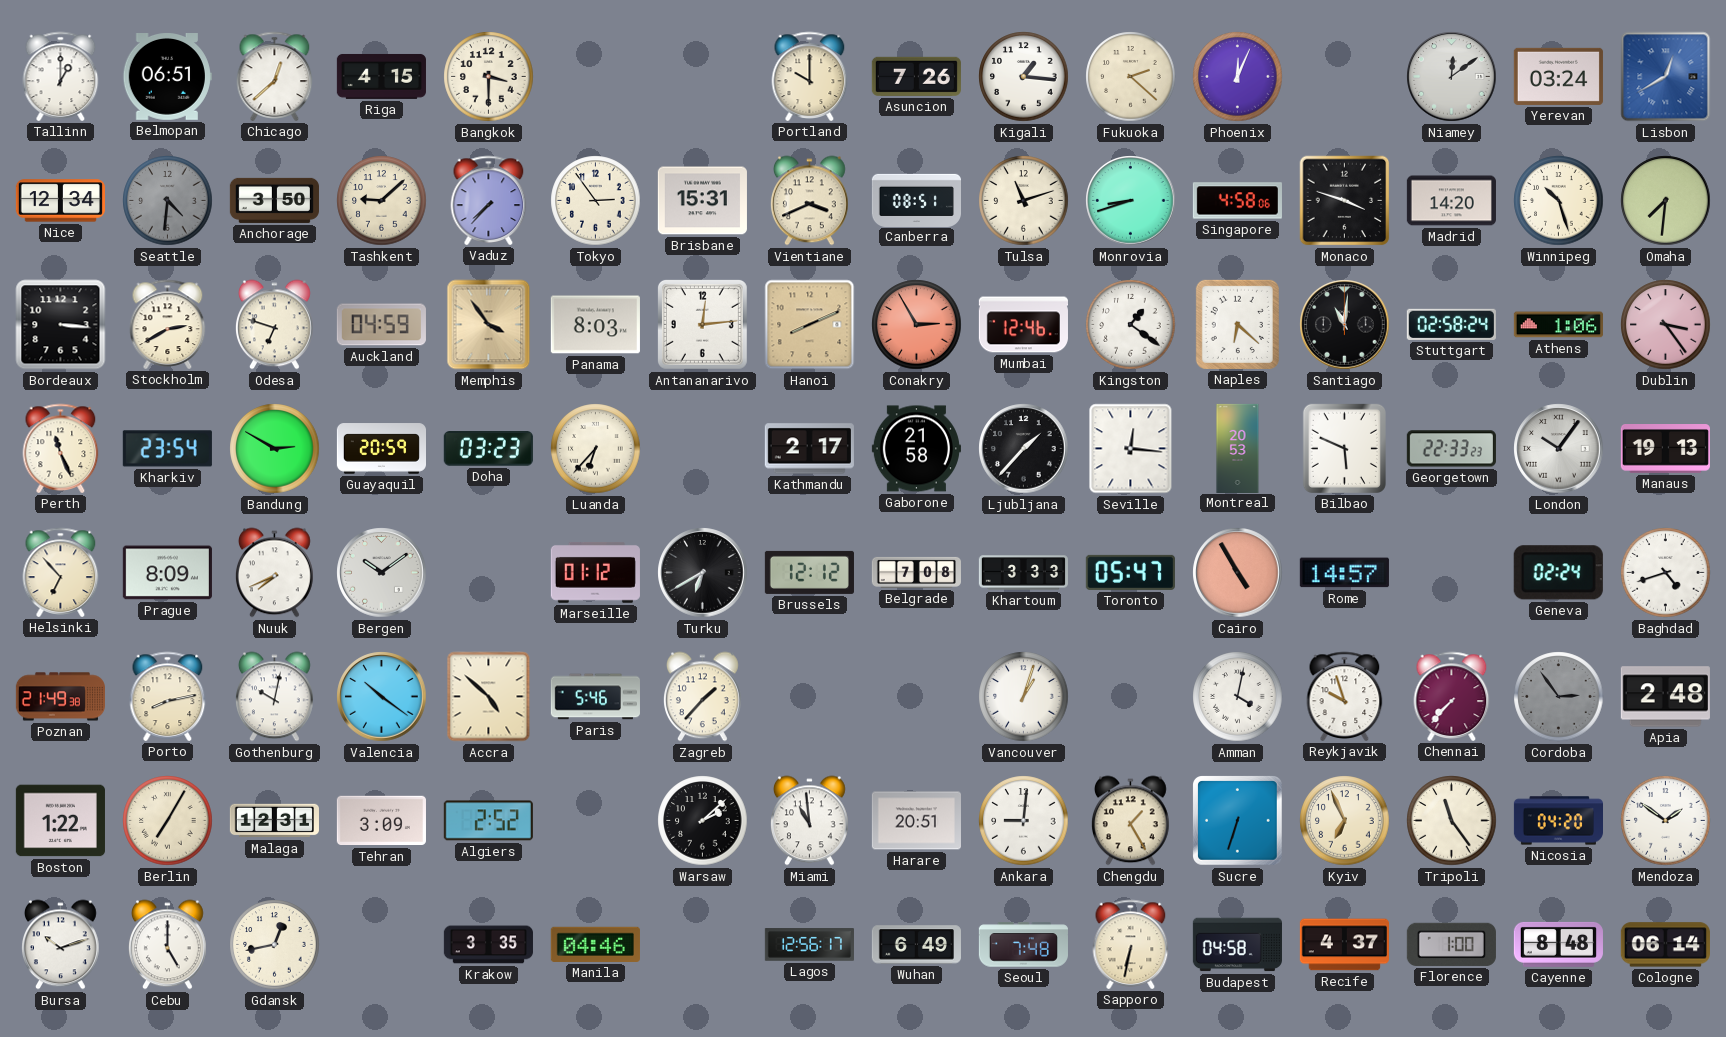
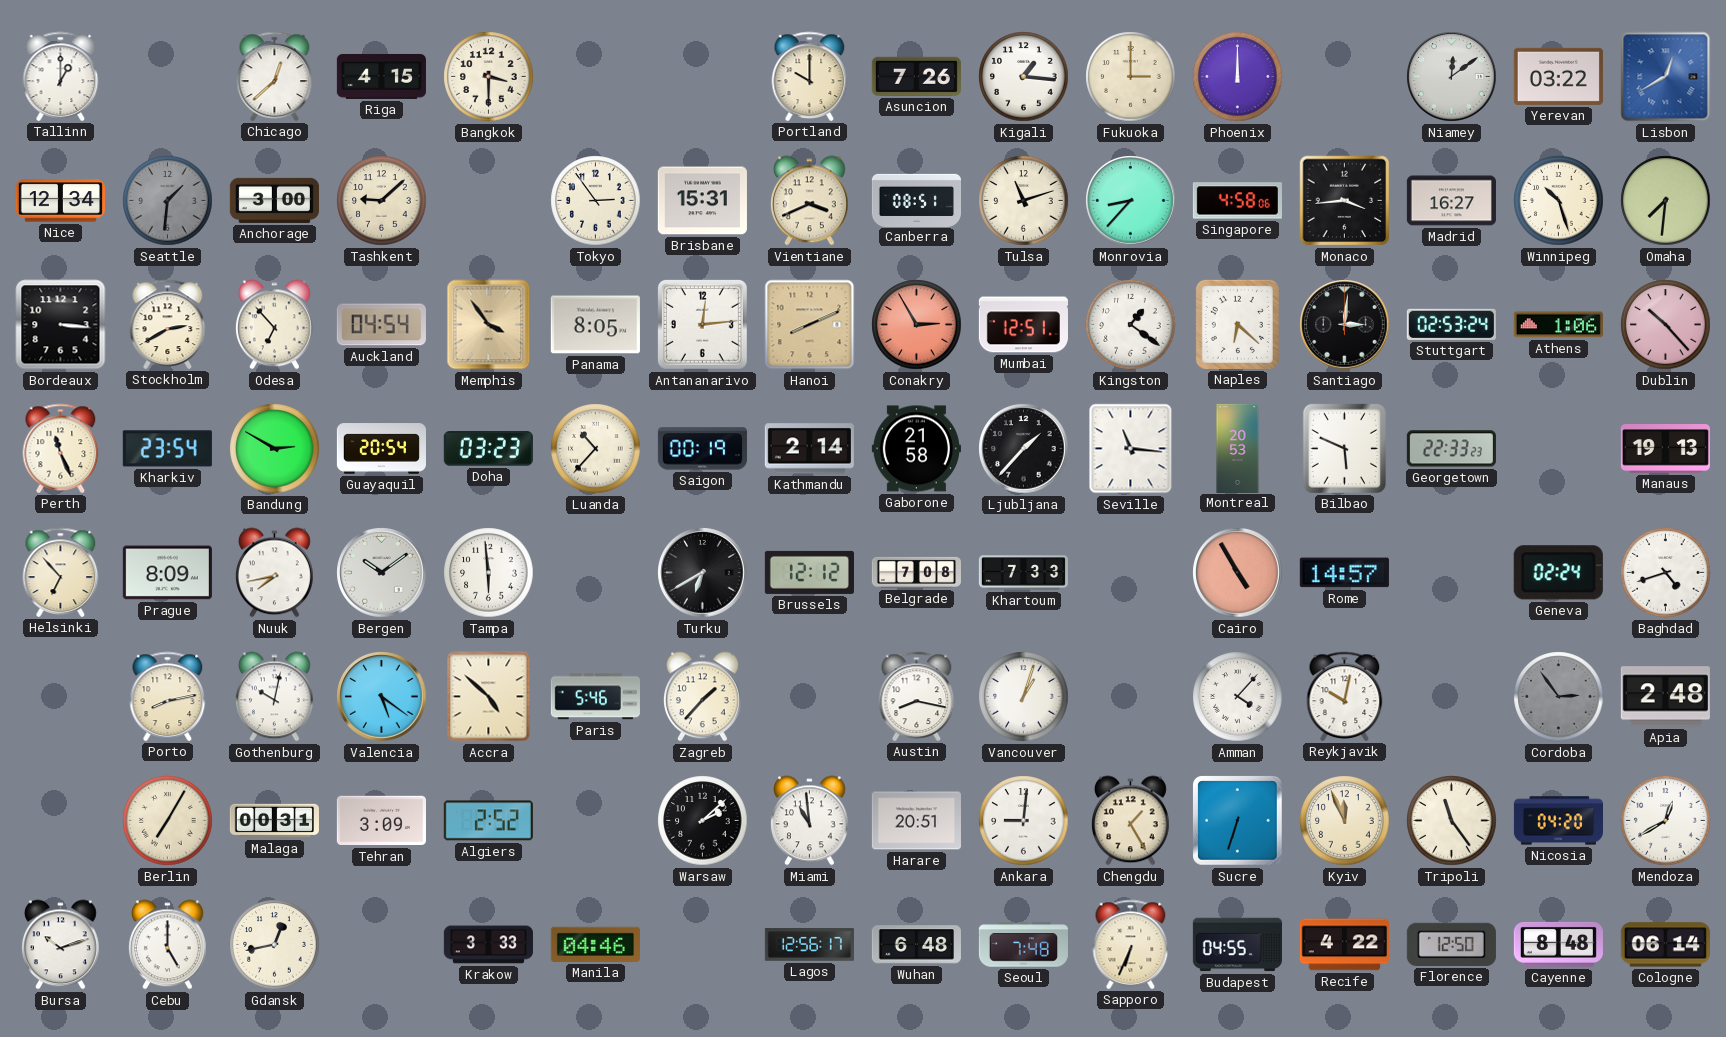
Belmopan: 06:51 -> none (167, 77)
Fukuoka: 2:22 -> 3:00 (1131, 77)
Phoenix: 12:04 -> 12:00 (1238, 77)
Yerevan: 03:24 -> 03:22 (1558, 76)
Seattle: 4:31 -> 1:31 (168, 201)
Anchorage: 3:50 -> 3:00 (274, 200)
Vaduz: 7:37 -> none (489, 200)
Monrovia: 8:42 -> 8:37 (1131, 201)
Monaco: 3:48 -> 3:44 (1345, 201)
Madrid: 14:20 -> 16:27 (1451, 201)
Odesa: 6:48 -> 6:53 (275, 325)
Auckland: 04:59 -> 04:54 (381, 325)
Panama: 8:03 -> 8:05 (595, 325)
Mumbai: 12:46 -> 12:51 (1023, 325)
Santiago: 11:01 -> 3:01 (1345, 325)
Stuttgart: 02:58 -> 02:53 (1451, 324)
Dublin: 3:24 -> 10:23 (1666, 325)
Guayaquil: 20:59 -> 20:54 (381, 449)
Luanda: 6:37 -> 10:37 (596, 449)
Saigon: none -> 00:19 (702, 449)
Kathmandu: 2:17 -> 2:14 (809, 449)
Seville: 12:16 -> 11:16 (1131, 449)
London: 10:06 -> none (1559, 449)
Nuuk: 7:41 -> 7:43 (275, 573)
Tampa: none -> 5:59 (489, 573)
Marseille: 01:12 -> none (595, 572)
Khartoum: 3:33 -> 7:33 (1023, 573)
Toronto: 05:47 -> none (1130, 572)
Poznan: 21:49 -> none (60, 697)
Valencia: 10:21 -> 5:21 (382, 697)
Austin: none -> 8:17 (917, 696)
Amman: 4:02 -> 4:07 (1238, 697)
Reykjavik: 9:57 -> 10:02 (1345, 696)
Chennai: 7:37 -> none (1452, 696)
Boston: 1:22 -> none (60, 821)
Malaga: 12:31 -> 00:31 (274, 821)
Kyiv: 6:56 -> 11:56 (1345, 821)
Mendoza: 1:51 -> 12:40 (1666, 821)
Krakow: 3:35 -> 3:33 (488, 945)
Wuhan: 6:49 -> 6:48 (916, 945)
Sapporo: 6:32 -> 6:34 (1131, 944)
Budapest: 04:58 -> 04:55 (1237, 945)
Recife: 4:37 -> 4:22 (1344, 945)
Florence: 1:00 -> 12:50 (1451, 944)
